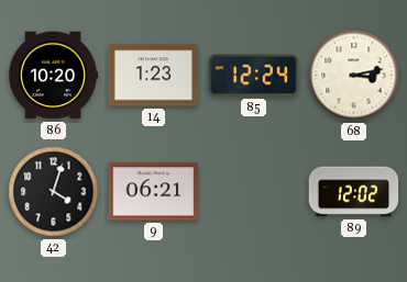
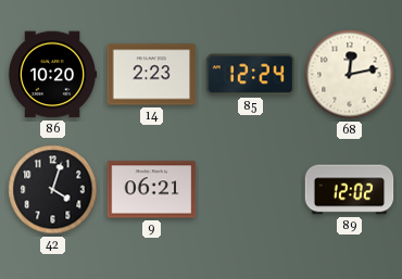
14: 1:23 -> 2:23 (152, 75)
68: 3:13 -> 12:13 (350, 75)
